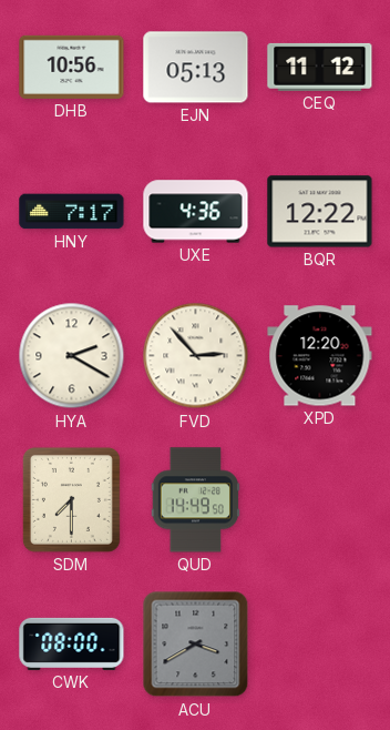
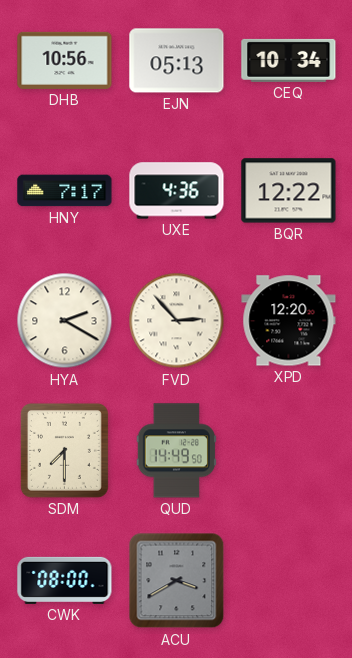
CEQ: 11:12 -> 10:34 (289, 60)
